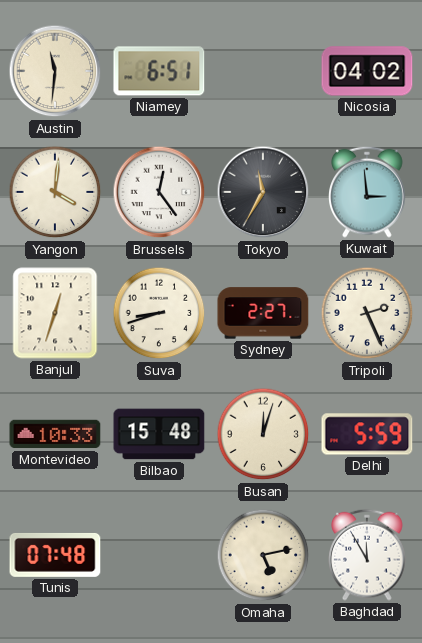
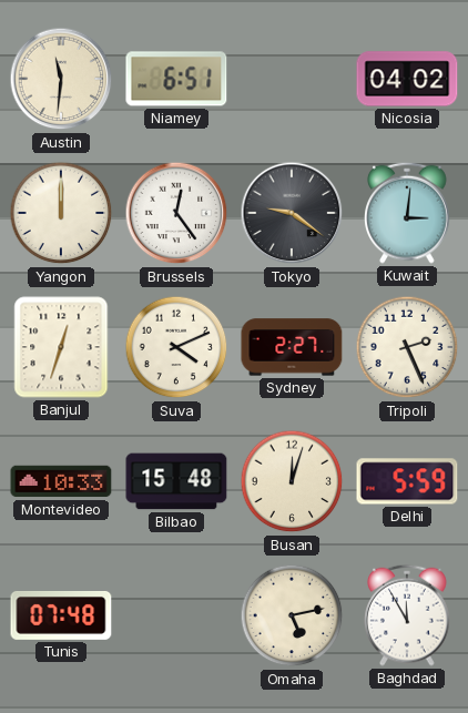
Yangon: 4:01 -> 12:00 (61, 213)
Tokyo: 11:35 -> 9:21 (292, 213)
Kuwait: 2:59 -> 3:01 (407, 213)
Suva: 8:42 -> 4:11 (176, 347)
